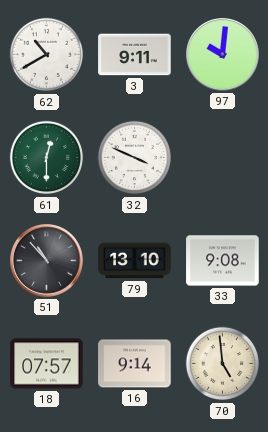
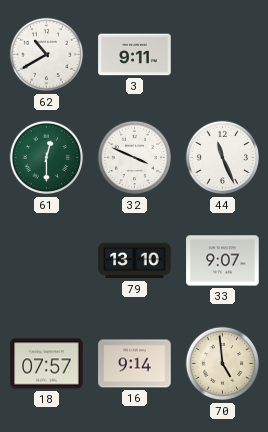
97: 10:01 -> none (223, 55)
44: none -> 11:26 (223, 158)
51: 10:53 -> none (47, 261)
33: 9:08 -> 9:07 (223, 261)
